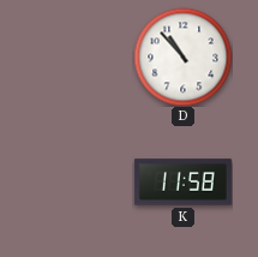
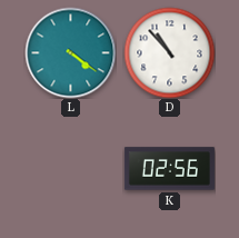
L: none -> 4:21 (70, 52)
K: 11:58 -> 02:56 (169, 169)
